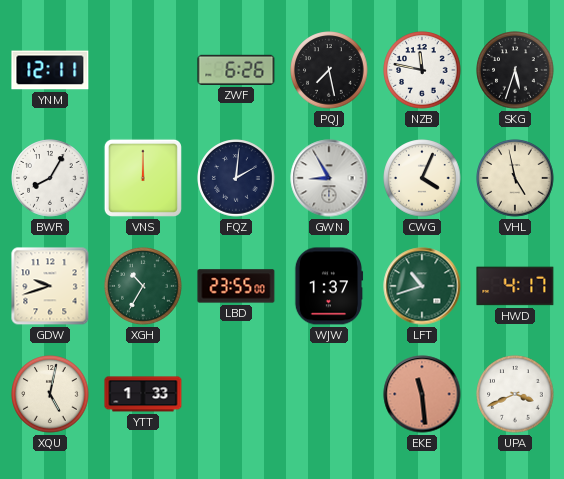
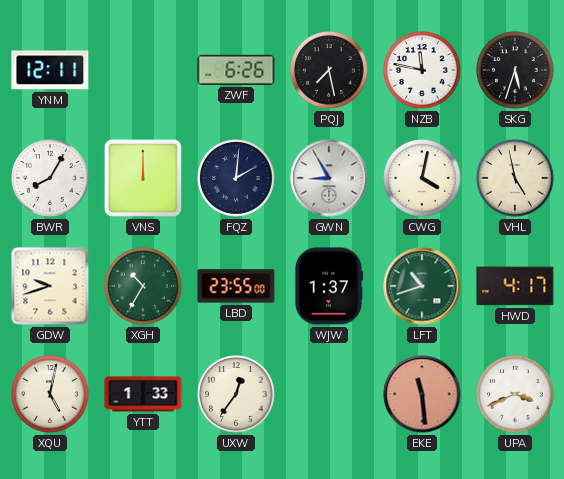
CWG: 4:04 -> 4:02 (422, 178)
UXW: none -> 12:36 (236, 394)
